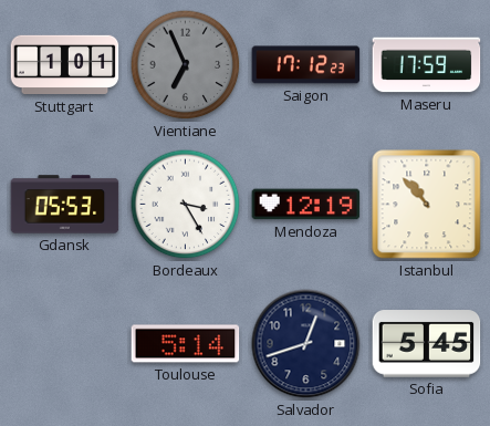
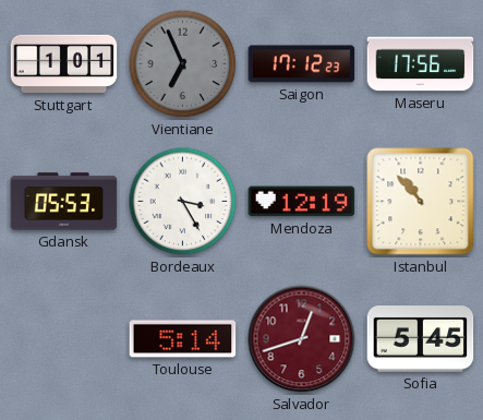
Maseru: 17:59 -> 17:56 (421, 64)
Salvador dial: navy -> burgundy (302, 339)
